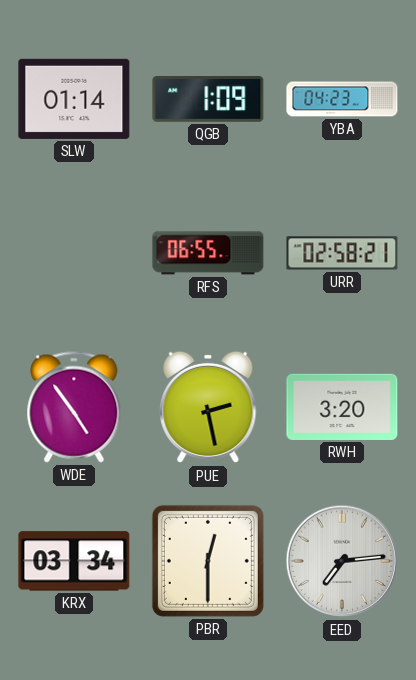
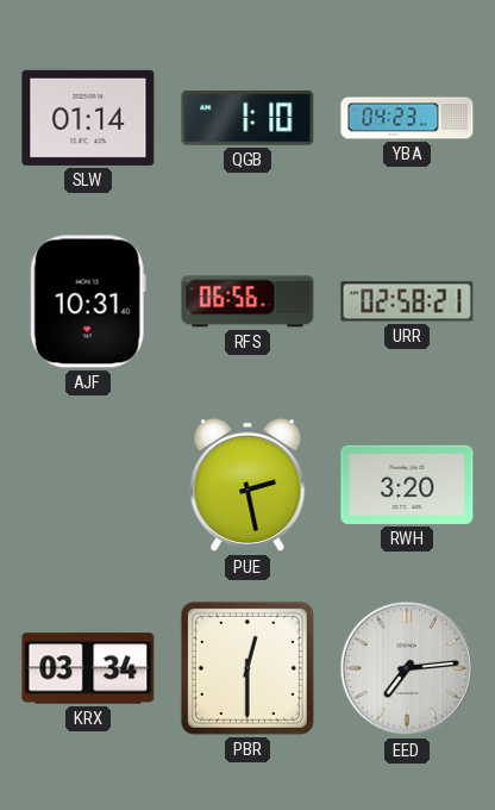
QGB: 1:09 -> 1:10 (248, 119)
AJF: none -> 10:31 (88, 301)
RFS: 06:55 -> 06:56 (248, 301)
WDE: 4:54 -> none (74, 407)
